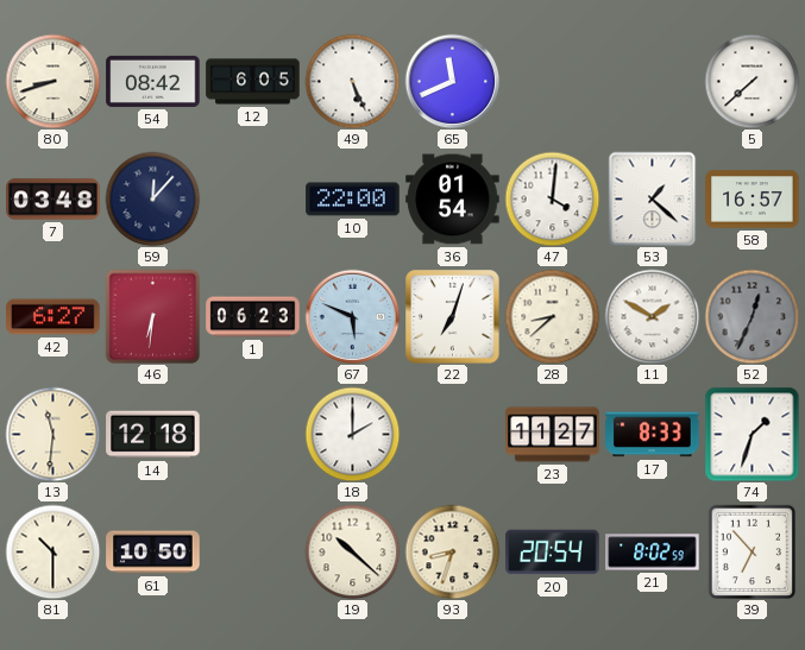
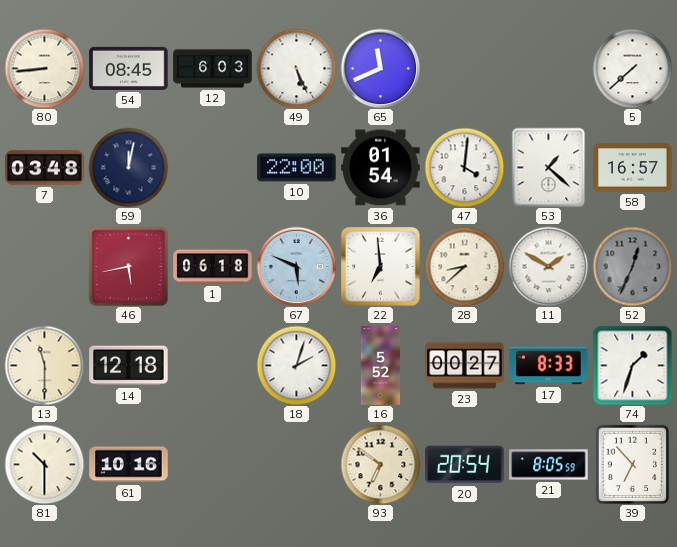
80: 8:42 -> 8:44 (44, 68)
54: 08:42 -> 08:45 (129, 68)
12: 6:05 -> 6:03 (213, 69)
59: 12:07 -> 12:02 (128, 167)
42: 6:27 -> none (54, 317)
46: 6:31 -> 5:43 (128, 266)
1: 06:23 -> 06:18 (213, 267)
22: 7:03 -> 6:59 (381, 267)
13: 11:31 -> 11:30 (44, 365)
18: 2:00 -> 2:03 (296, 365)
16: none -> 5:52 (381, 366)
23: 11:27 -> 00:27 (465, 366)
61: 10:50 -> 10:16 (129, 465)
19: 10:22 -> none (352, 551)
93: 8:33 -> 6:51 (380, 464)
21: 8:02 -> 8:05 (549, 465)
